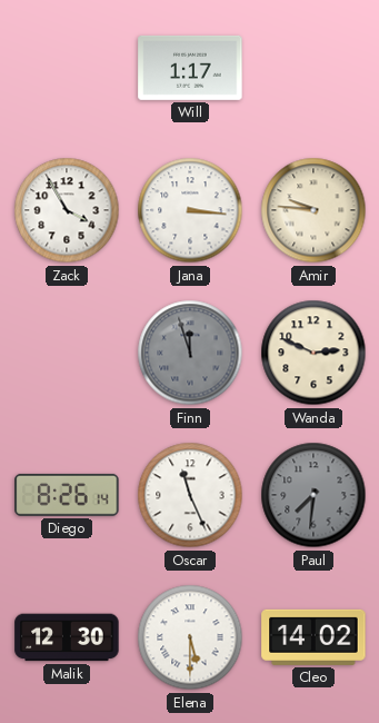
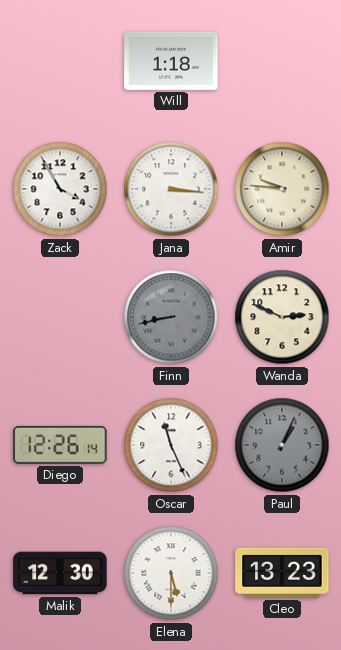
Will: 1:17 -> 1:18 (171, 61)
Finn: 11:57 -> 8:43 (171, 317)
Diego: 8:26 -> 12:26 (60, 445)
Paul: 7:31 -> 1:04 (282, 445)
Cleo: 14:02 -> 13:23 (282, 573)
